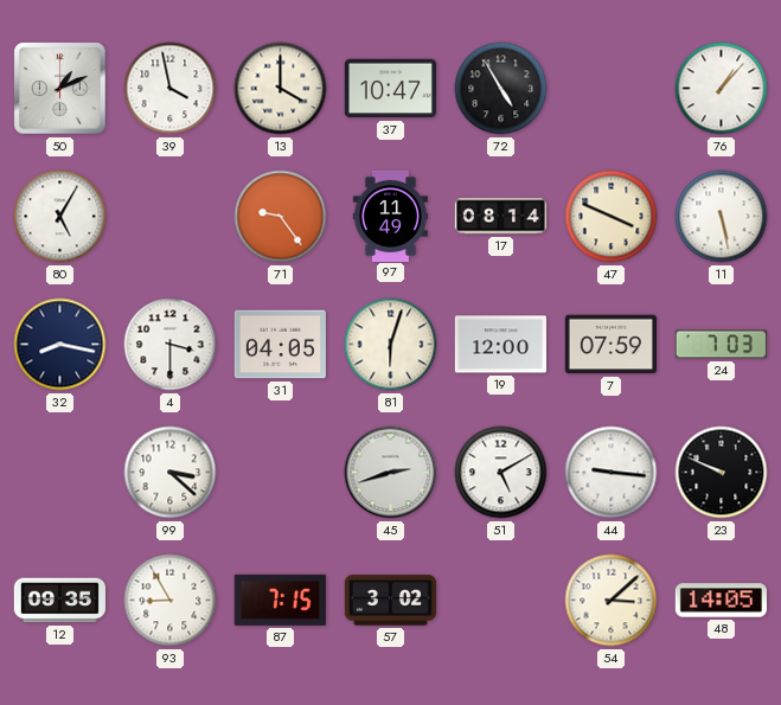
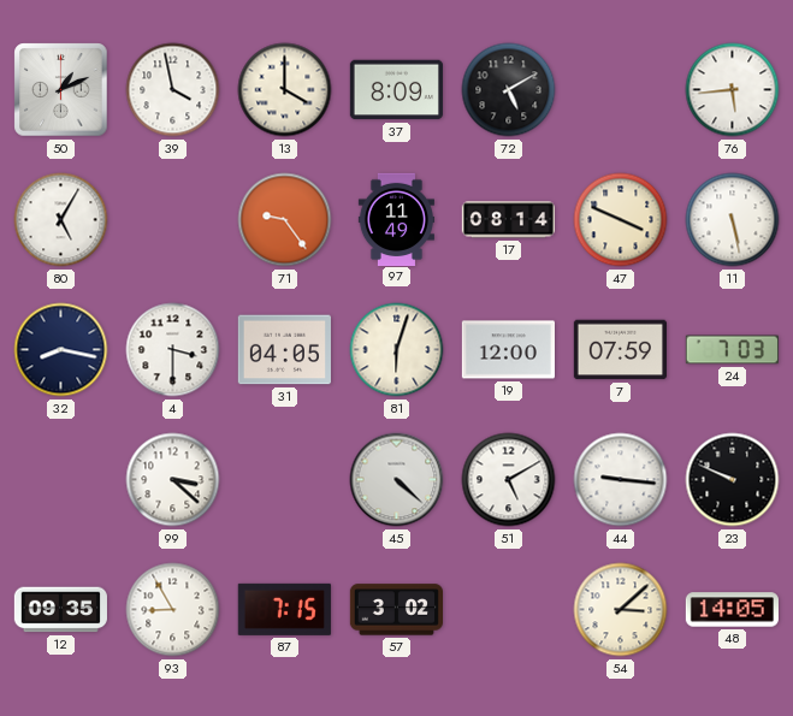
37: 10:47 -> 8:09 (396, 90)
72: 4:55 -> 5:10 (509, 90)
76: 1:07 -> 5:44 (733, 90)
45: 2:42 -> 4:22 (397, 480)
